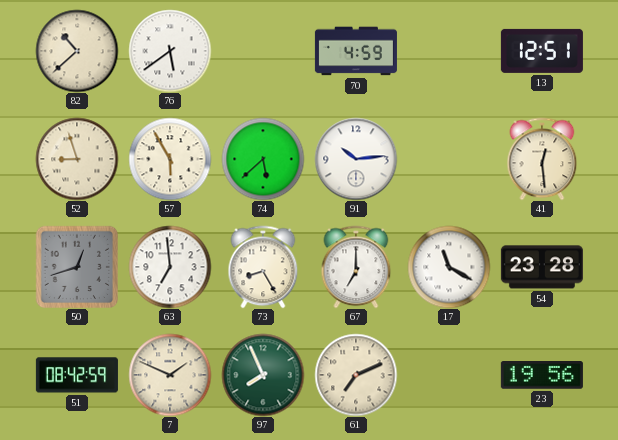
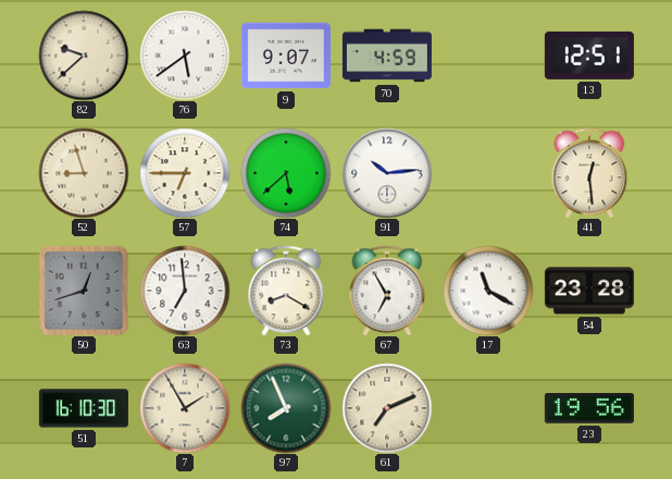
82: 10:38 -> 9:38 (84, 56)
9: none -> 9:07 (286, 56)
57: 5:55 -> 6:45 (185, 173)
73: 8:25 -> 8:20 (286, 291)
67: 7:00 -> 6:55 (387, 291)
51: 08:42 -> 16:10 (84, 408)
7: 1:49 -> 1:55 (185, 408)
